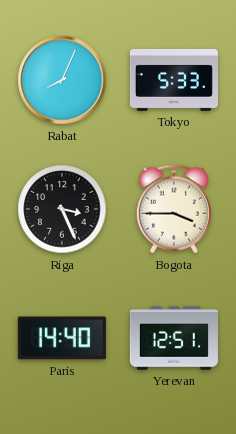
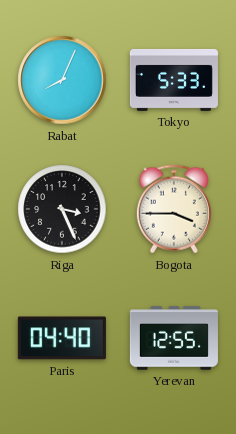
Paris: 14:40 -> 04:40 (62, 338)
Yerevan: 12:51 -> 12:55 (174, 338)
